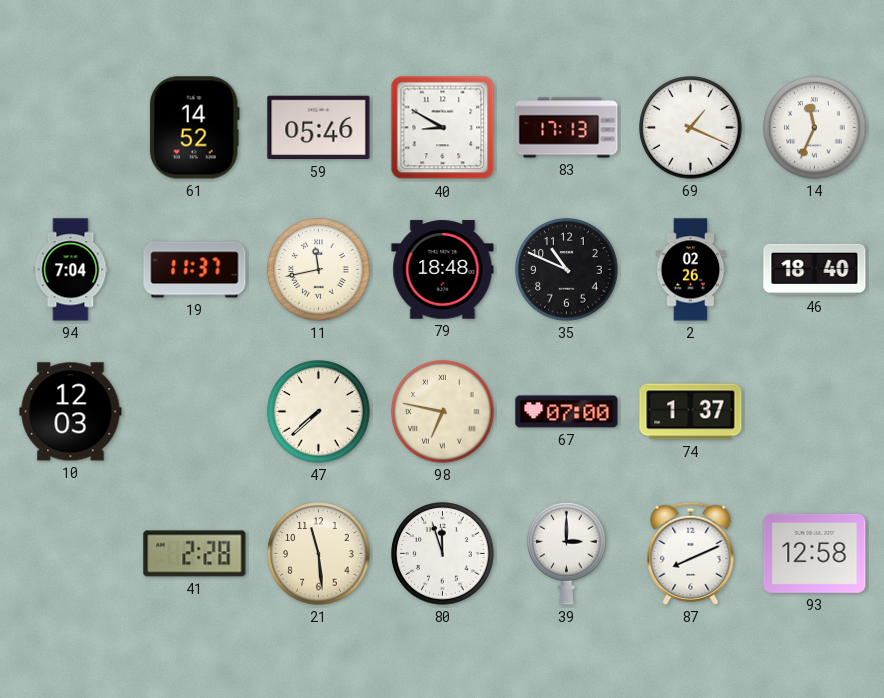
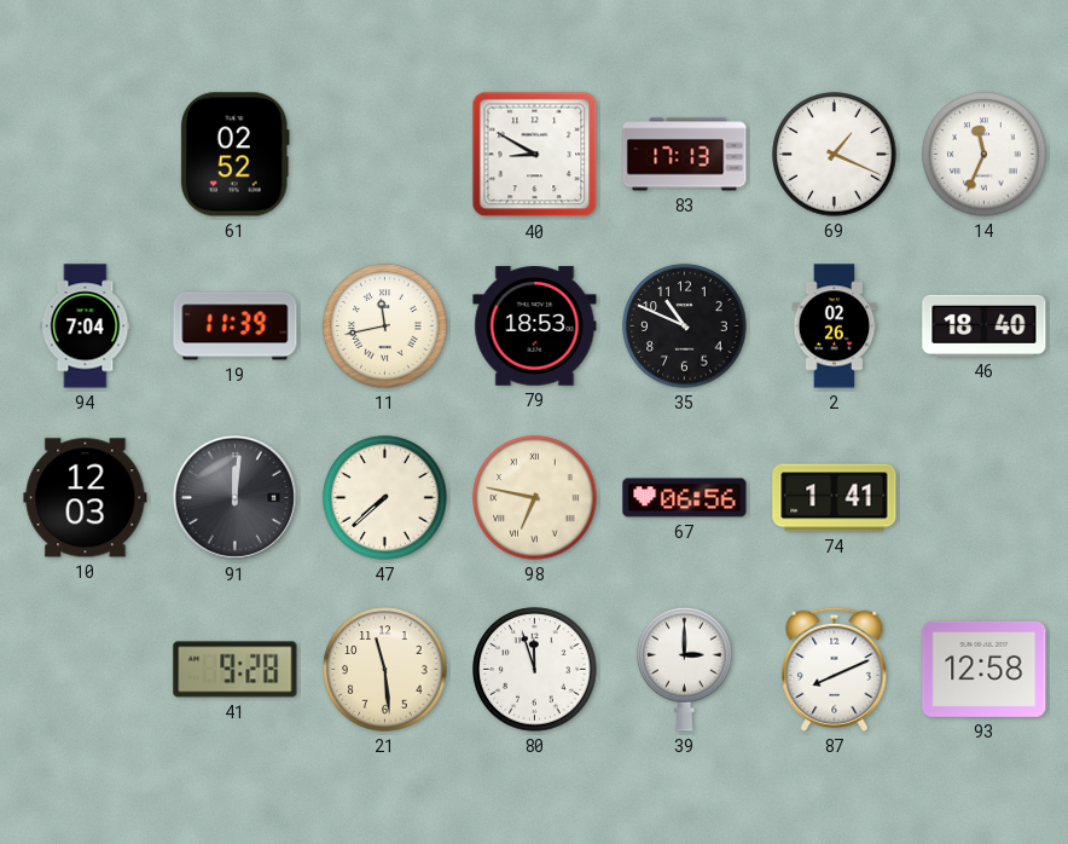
61: 14:52 -> 02:52 (234, 155)
59: 05:46 -> none (319, 128)
19: 11:37 -> 11:39 (236, 326)
79: 18:48 -> 18:53 (535, 326)
91: none -> 12:01 (234, 497)
67: 07:00 -> 06:56 (685, 498)
74: 1:37 -> 1:41 (835, 498)
41: 2:28 -> 9:28 (236, 670)
